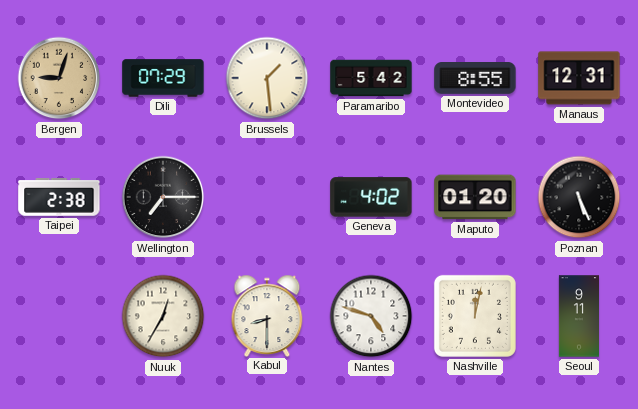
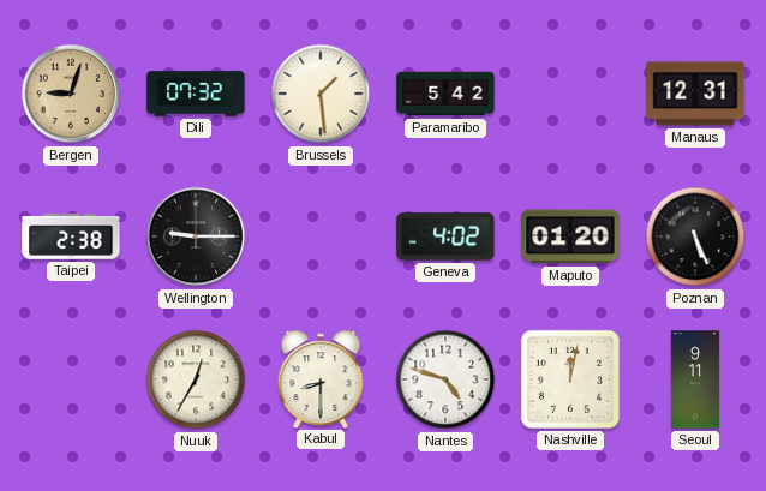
Dili: 07:29 -> 07:32 (196, 94)
Montevideo: 8:55 -> none (475, 79)
Wellington: 7:15 -> 9:15 (196, 236)
